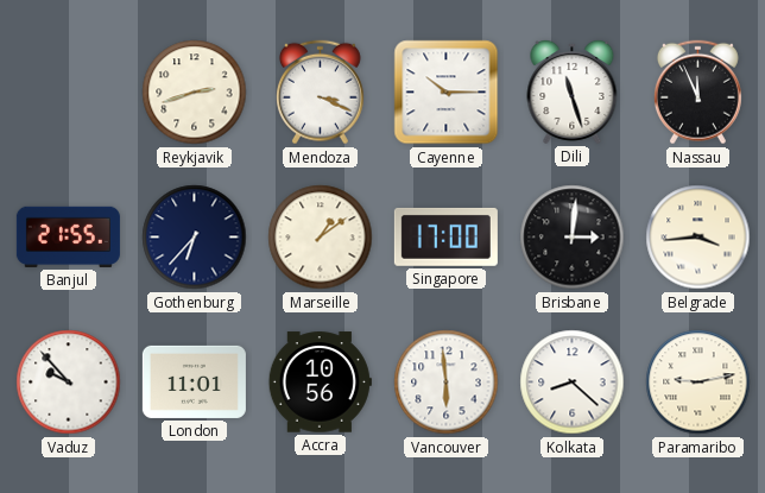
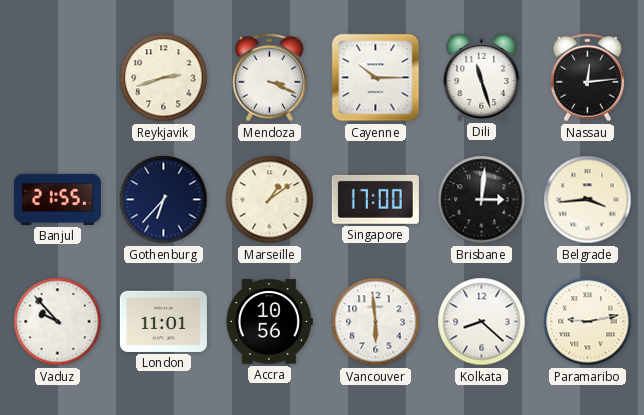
Nassau: 11:56 -> 12:14 (587, 78)
